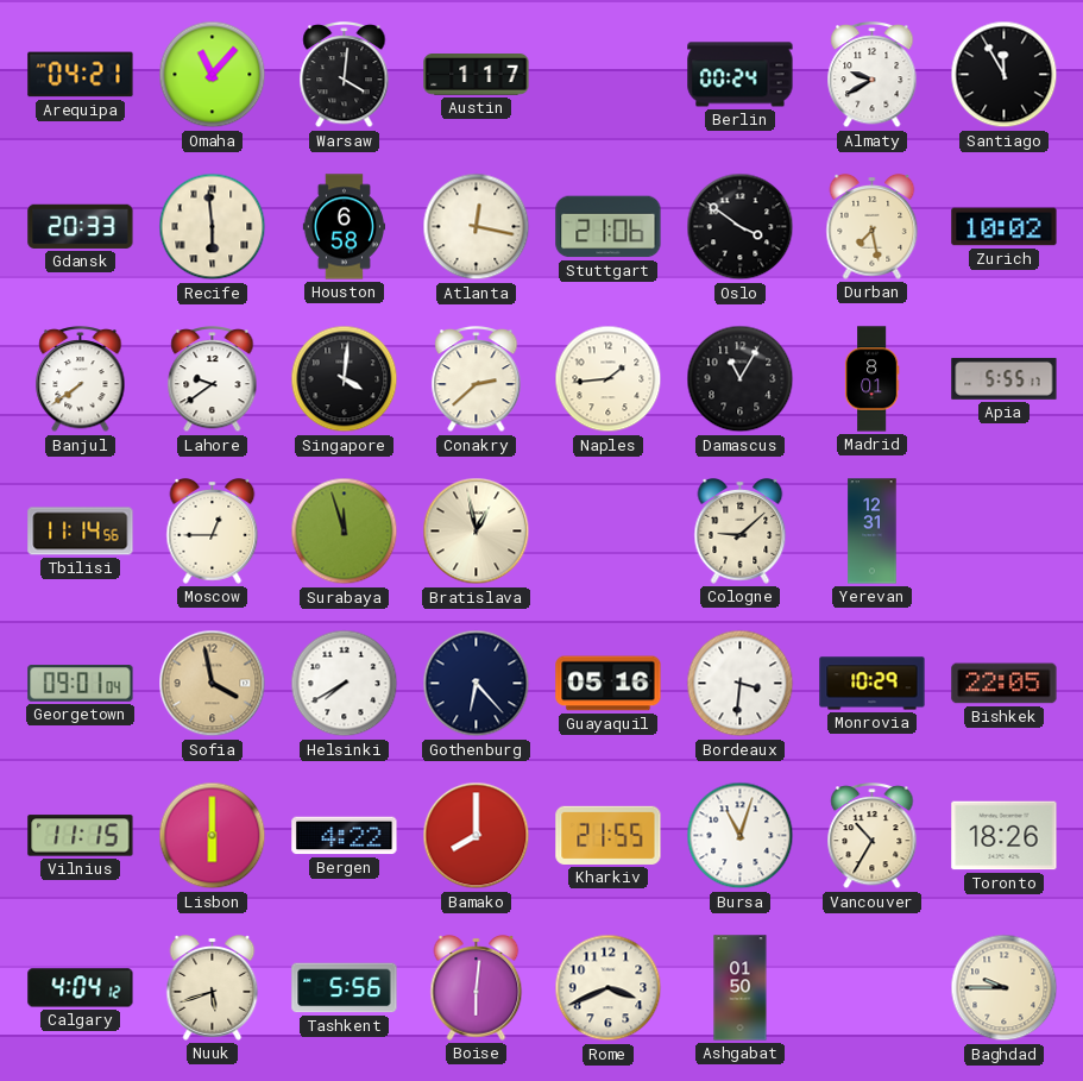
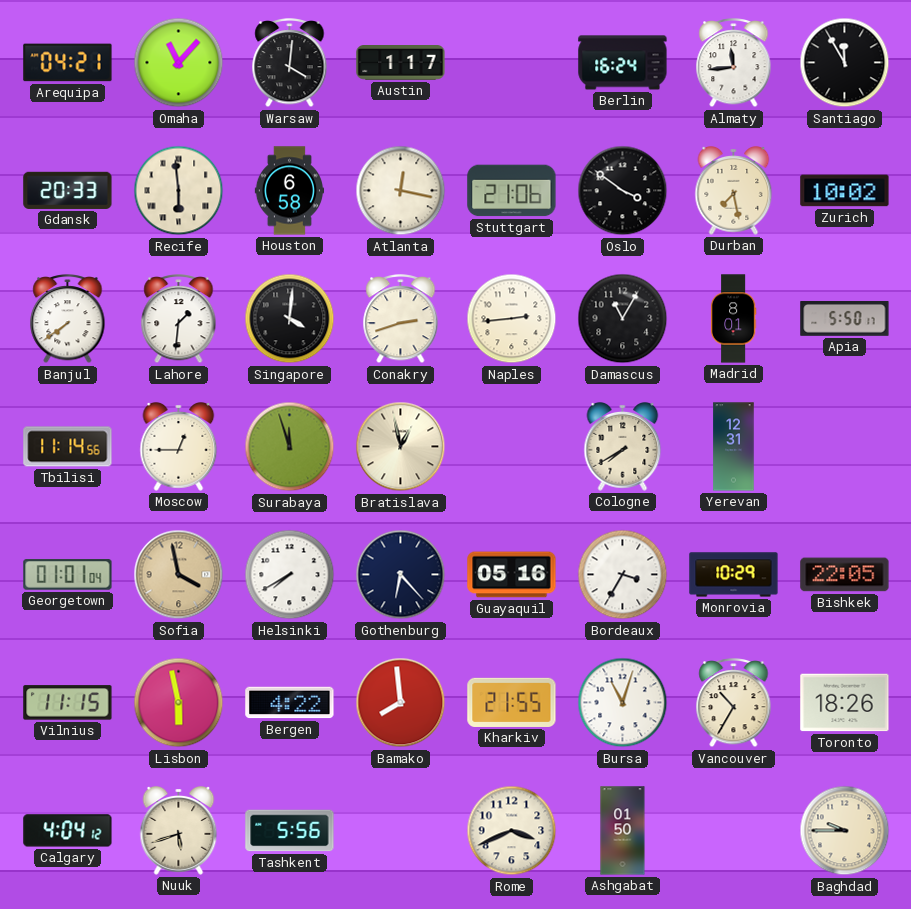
Berlin: 00:24 -> 16:24 (623, 63)
Almaty: 9:40 -> 11:44 (734, 64)
Lahore: 9:39 -> 1:31 (179, 320)
Conakry: 2:38 -> 2:42 (401, 320)
Naples: 1:44 -> 2:44 (512, 319)
Apia: 5:55 -> 5:50 (845, 318)
Cologne: 9:08 -> 7:40 (623, 447)
Georgetown: 09:01 -> 01:01 (68, 575)
Bordeaux: 3:31 -> 3:35 (623, 575)
Lisbon: 6:00 -> 5:58 (179, 703)
Bamako: 8:00 -> 7:59 (401, 703)
Boise: 6:01 -> none (477, 988)
